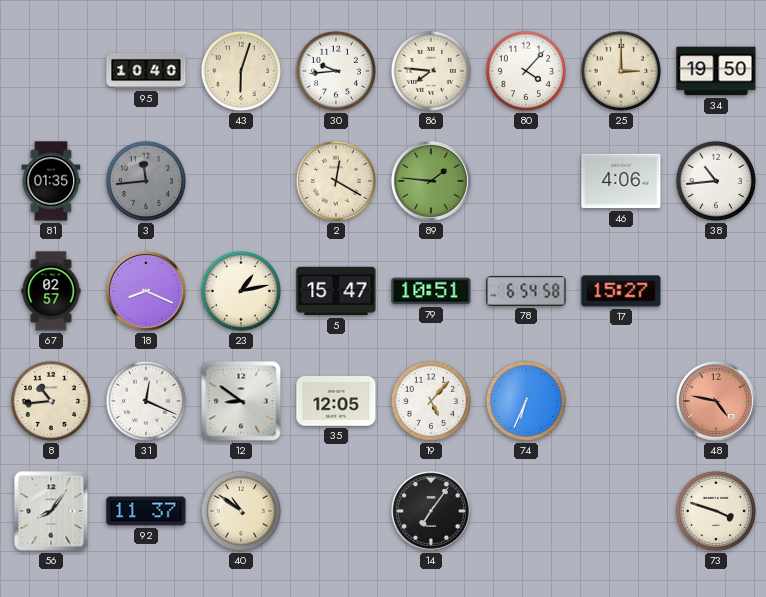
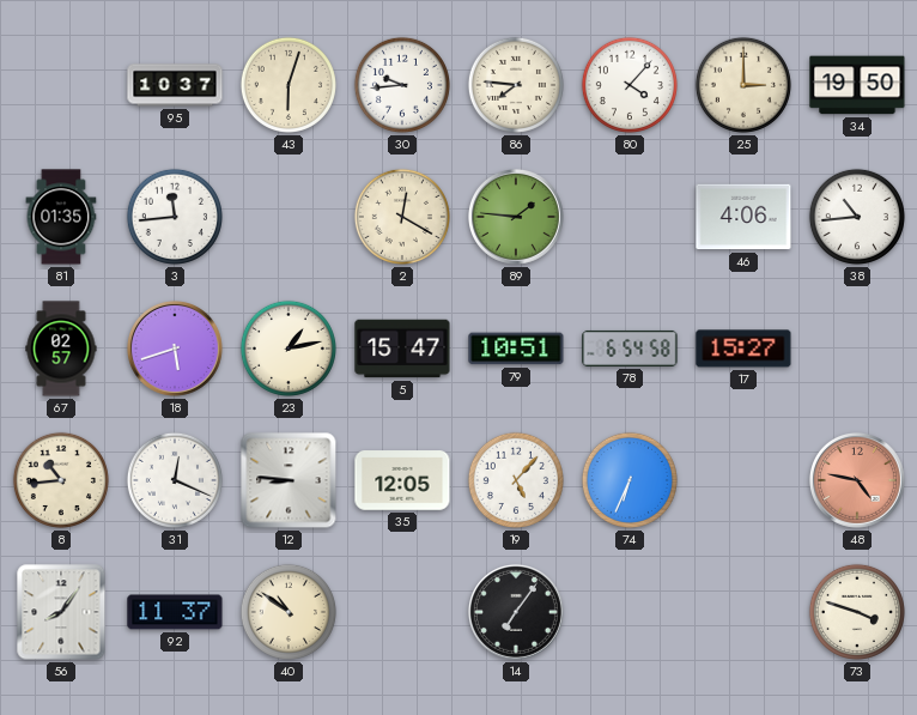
95: 10:40 -> 10:37 (175, 85)
3 dial: grey -> white (175, 217)
18: 8:19 -> 5:42 (175, 349)
12: 8:51 -> 8:46 (289, 480)
